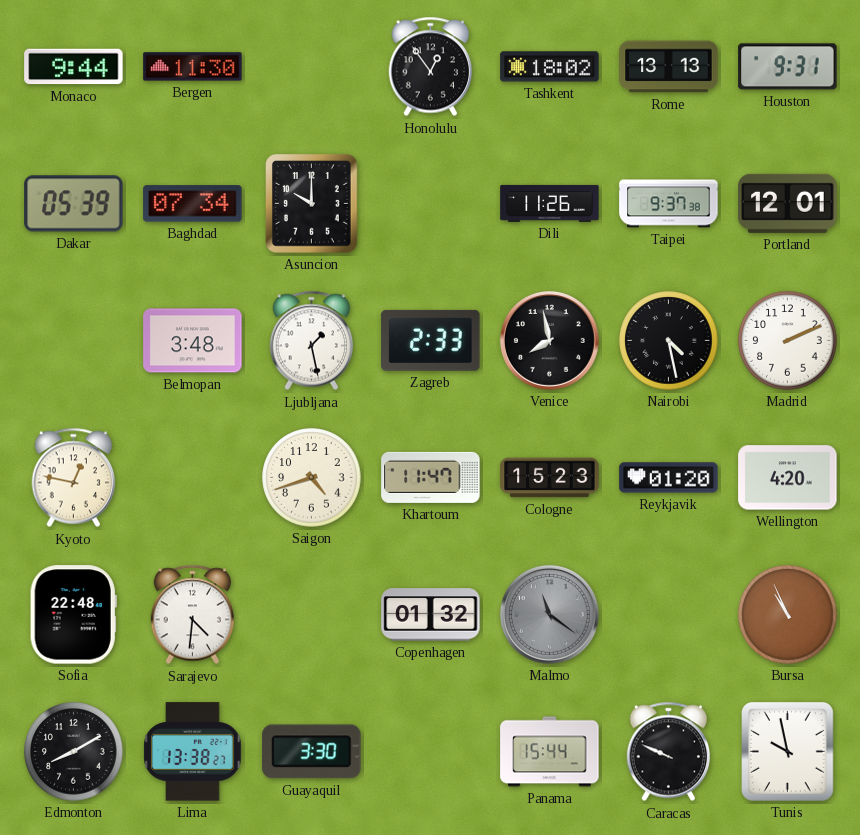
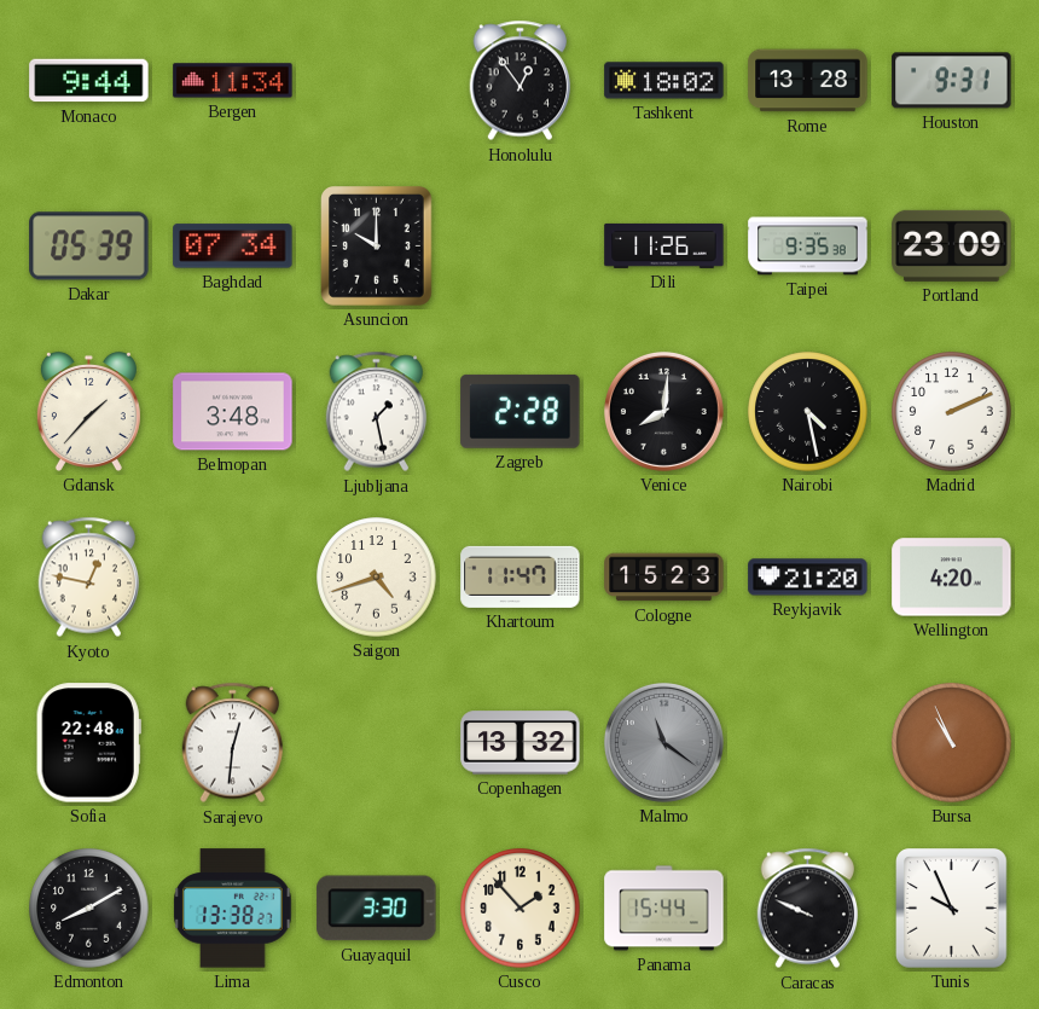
Bergen: 11:30 -> 11:34 (233, 81)
Rome: 13:13 -> 13:28 (808, 81)
Taipei: 9:37 -> 9:35 (808, 247)
Portland: 12:01 -> 23:09 (952, 245)
Gdansk: none -> 1:37 (88, 411)
Zagreb: 2:33 -> 2:28 (521, 411)
Venice: 7:58 -> 8:01 (663, 411)
Reykjavik: 01:20 -> 21:20 (808, 578)
Sarajevo: 4:31 -> 12:31 (233, 743)
Copenhagen: 01:32 -> 13:32 (521, 743)
Cusco: none -> 1:53 (521, 909)
Tunis: 9:58 -> 9:56 (952, 909)
